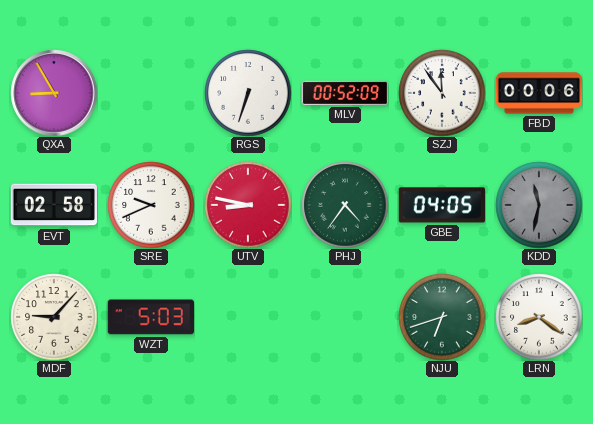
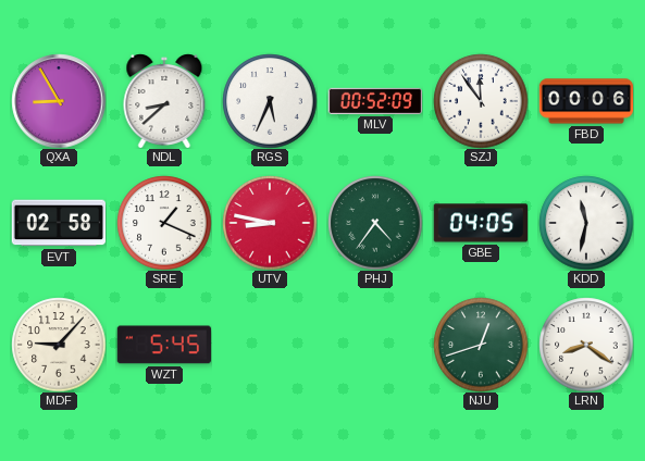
NDL: none -> 8:38 (164, 101)
RGS: 6:33 -> 5:34 (270, 101)
SRE: 9:41 -> 1:19 (164, 223)
KDD dial: grey -> white (586, 223)
WZT: 5:03 -> 5:45 (163, 345)
NJU: 6:42 -> 12:42 (481, 345)
